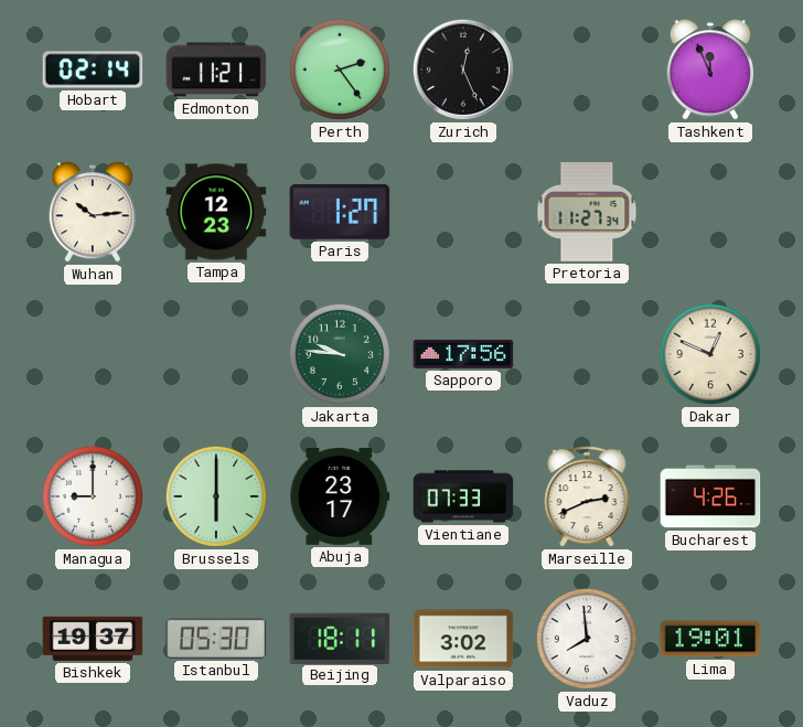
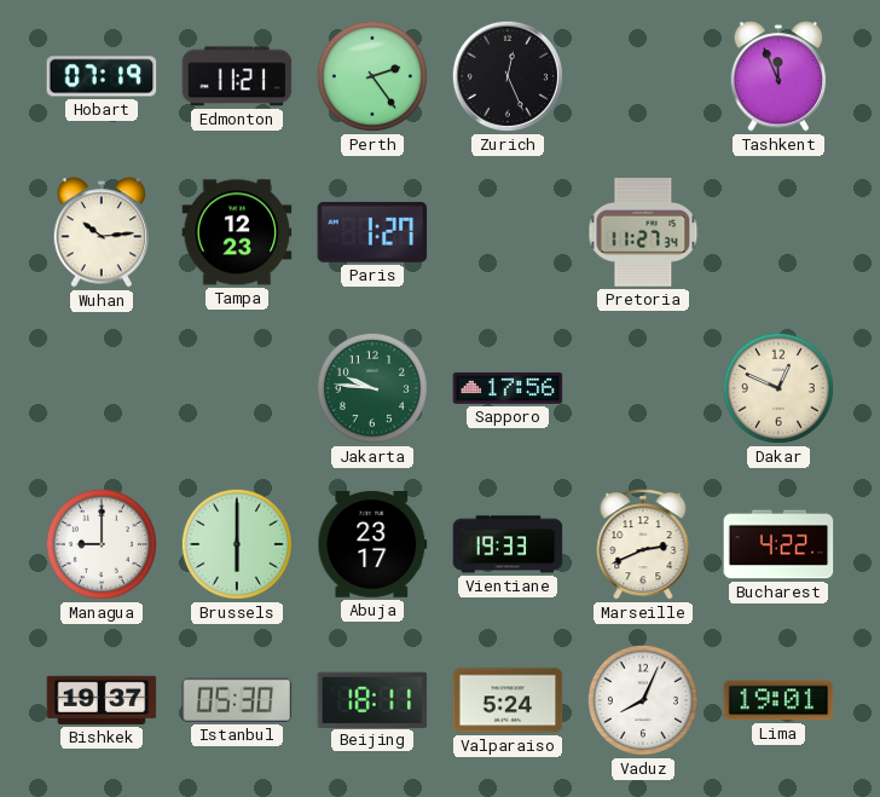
Hobart: 02:14 -> 07:19 (102, 76)
Vientiane: 07:33 -> 19:33 (508, 544)
Bucharest: 4:26 -> 4:22 (778, 544)
Valparaiso: 3:02 -> 5:24 (508, 700)
Vaduz: 7:59 -> 8:04 (643, 700)
